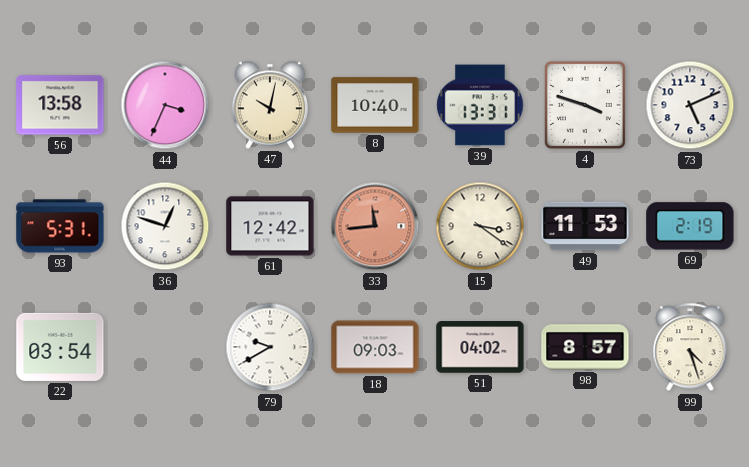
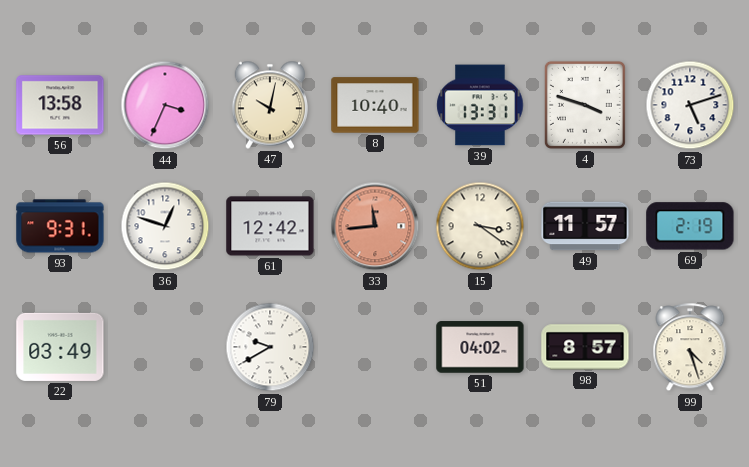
73: 5:11 -> 5:12 (690, 105)
93: 5:31 -> 9:31 (60, 226)
49: 11:53 -> 11:57 (585, 226)
22: 03:54 -> 03:49 (60, 347)
18: 09:03 -> none (375, 347)
